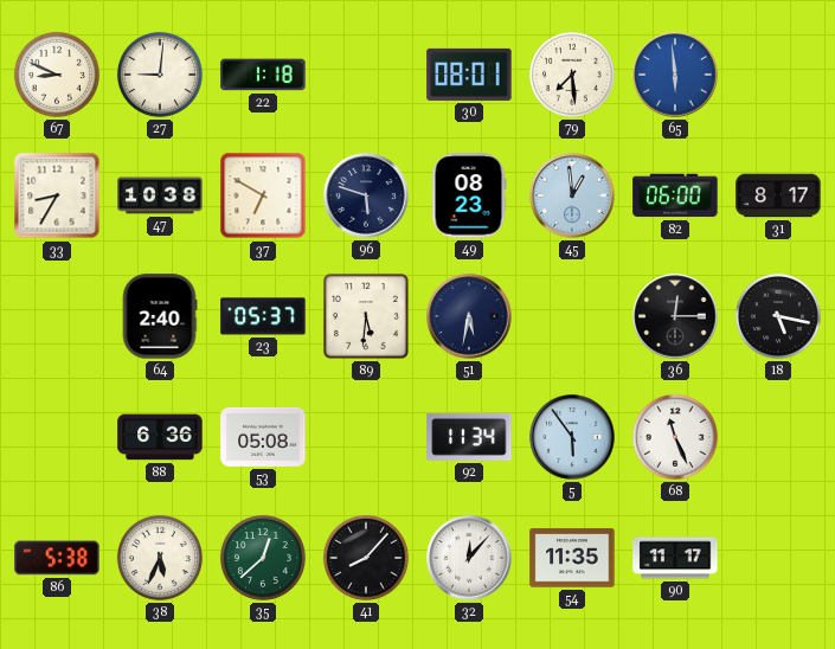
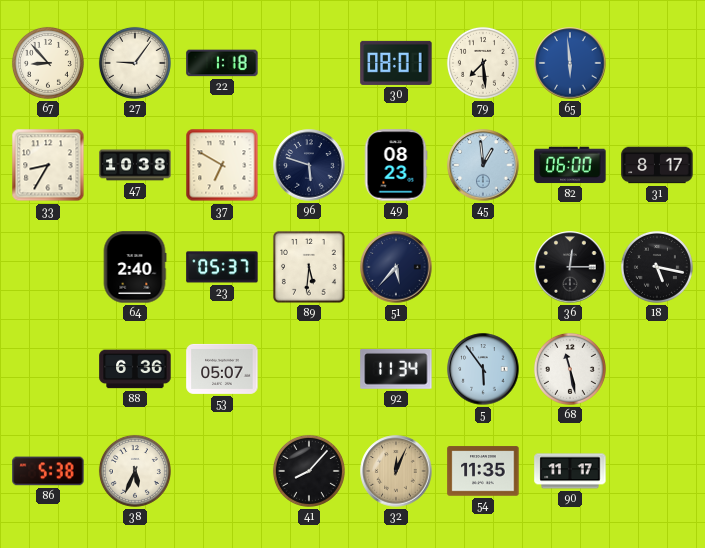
67: 8:49 -> 8:53 (48, 63)
27: 9:01 -> 9:06 (135, 63)
51: 5:32 -> 5:37 (396, 267)
53: 05:08 -> 05:07 (222, 369)
68: 11:26 -> 11:28 (570, 369)
35: 12:38 -> none (263, 558)
32: 12:07 -> 12:04 (396, 471)
32 dial: white -> champagne (396, 471)
